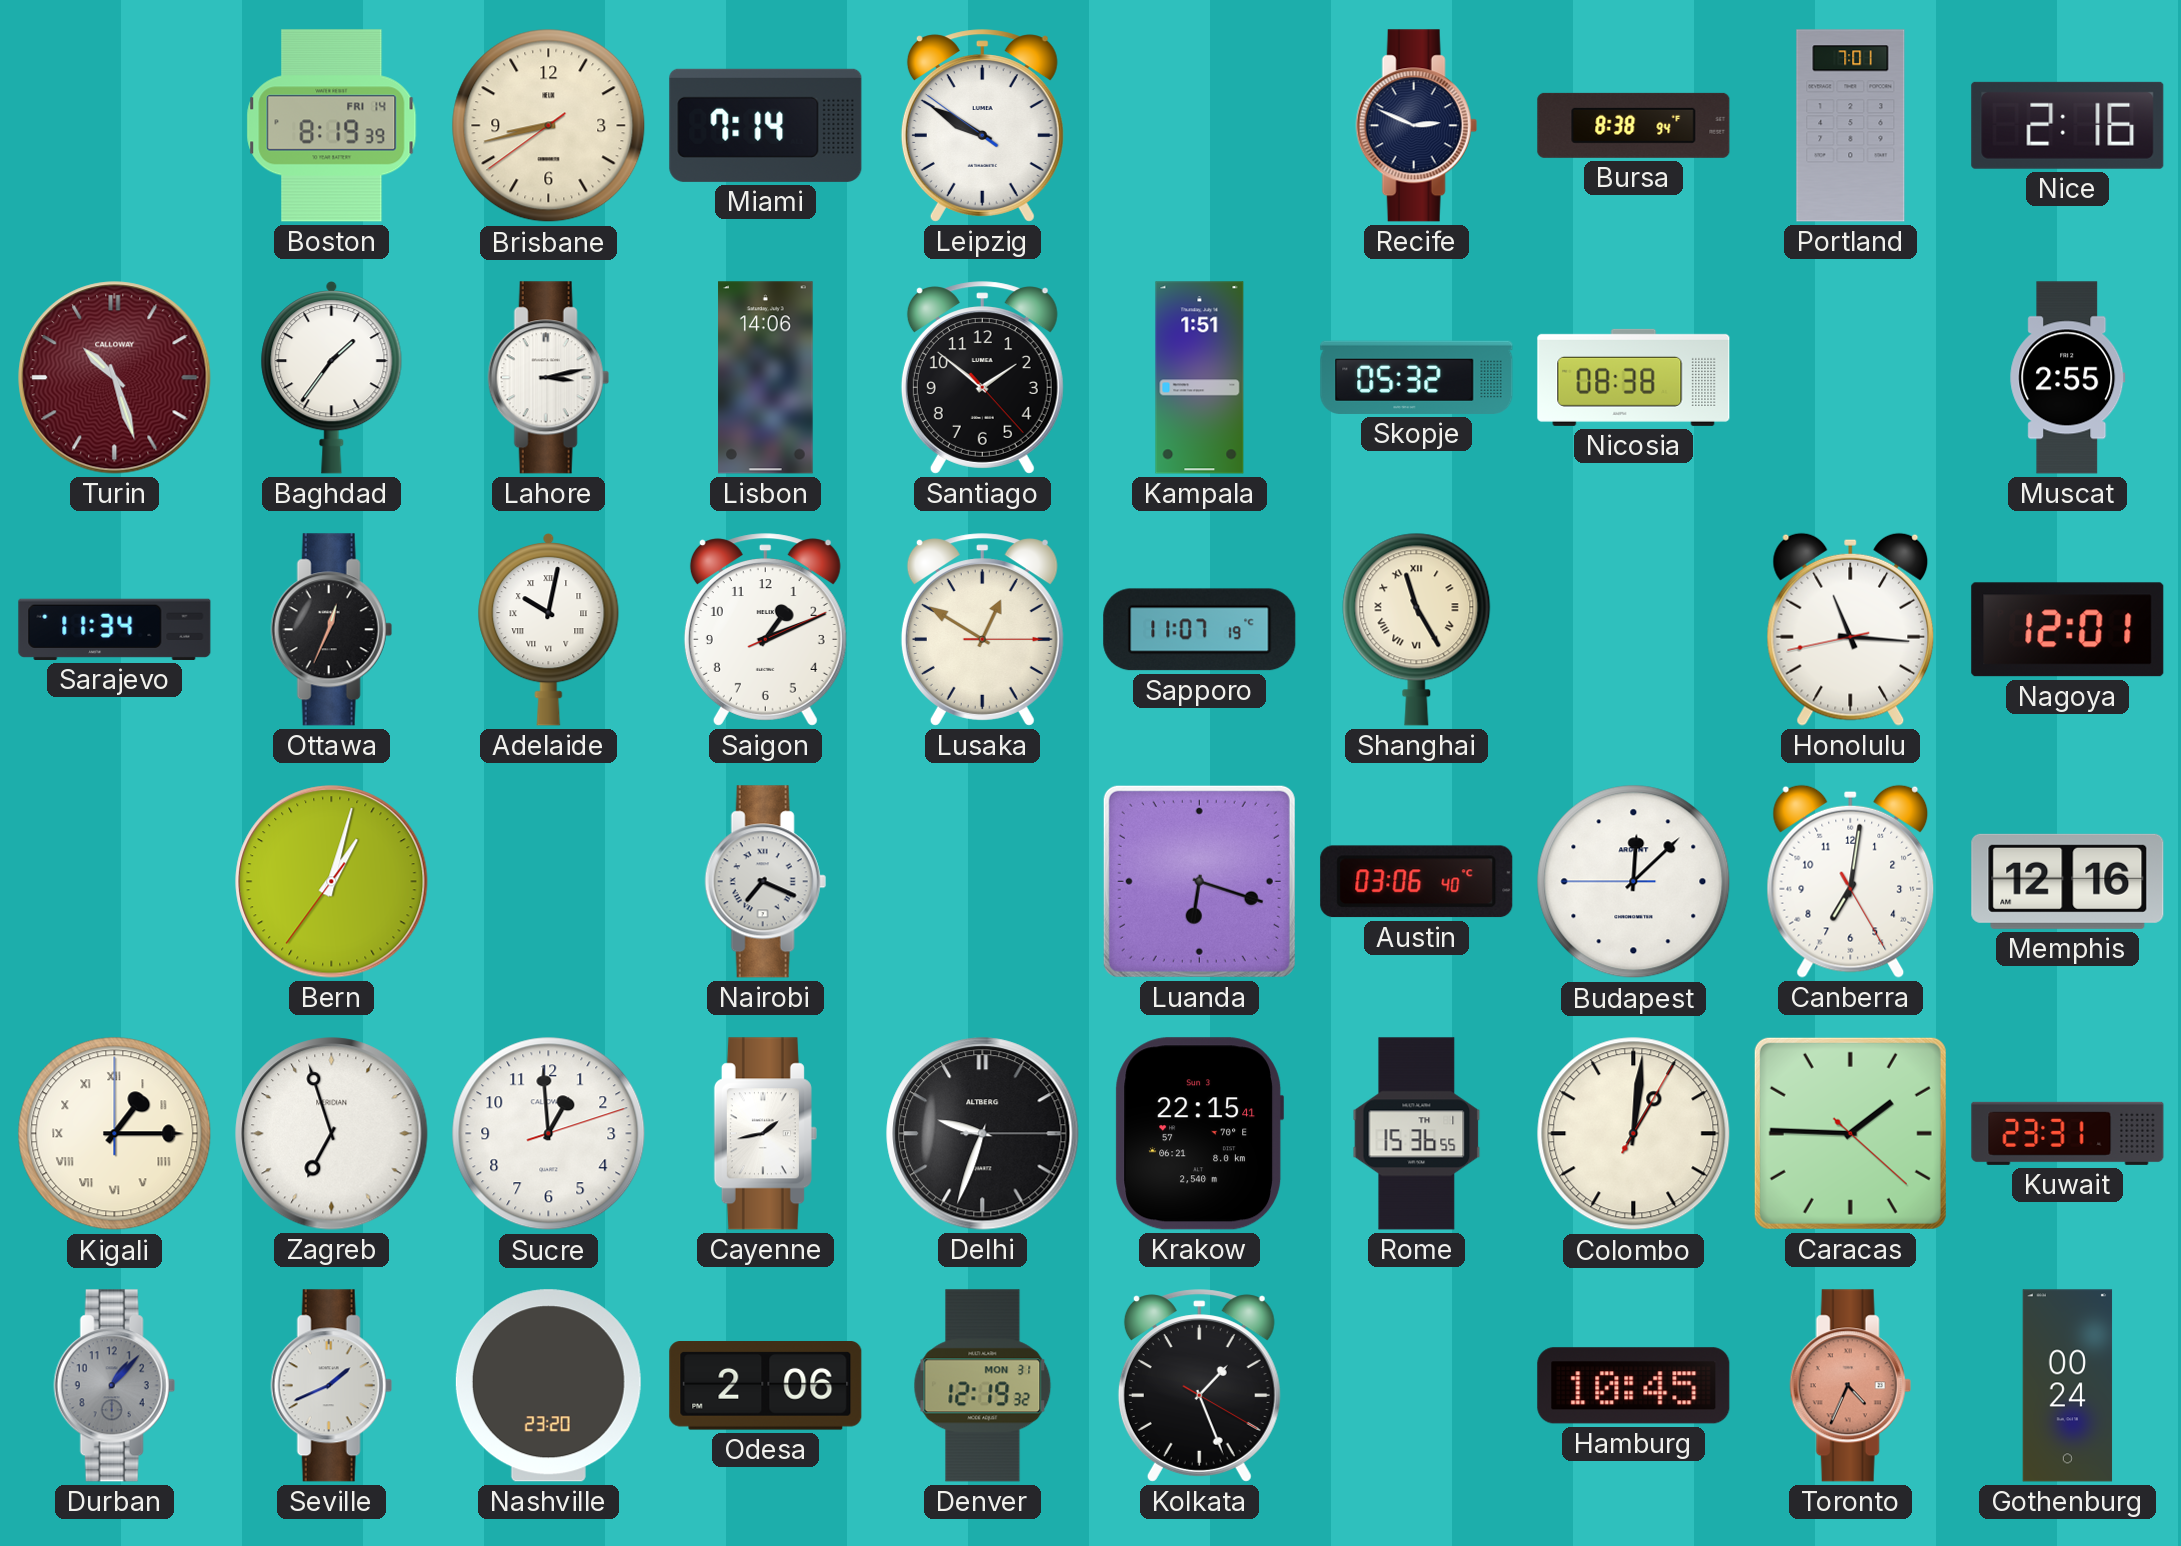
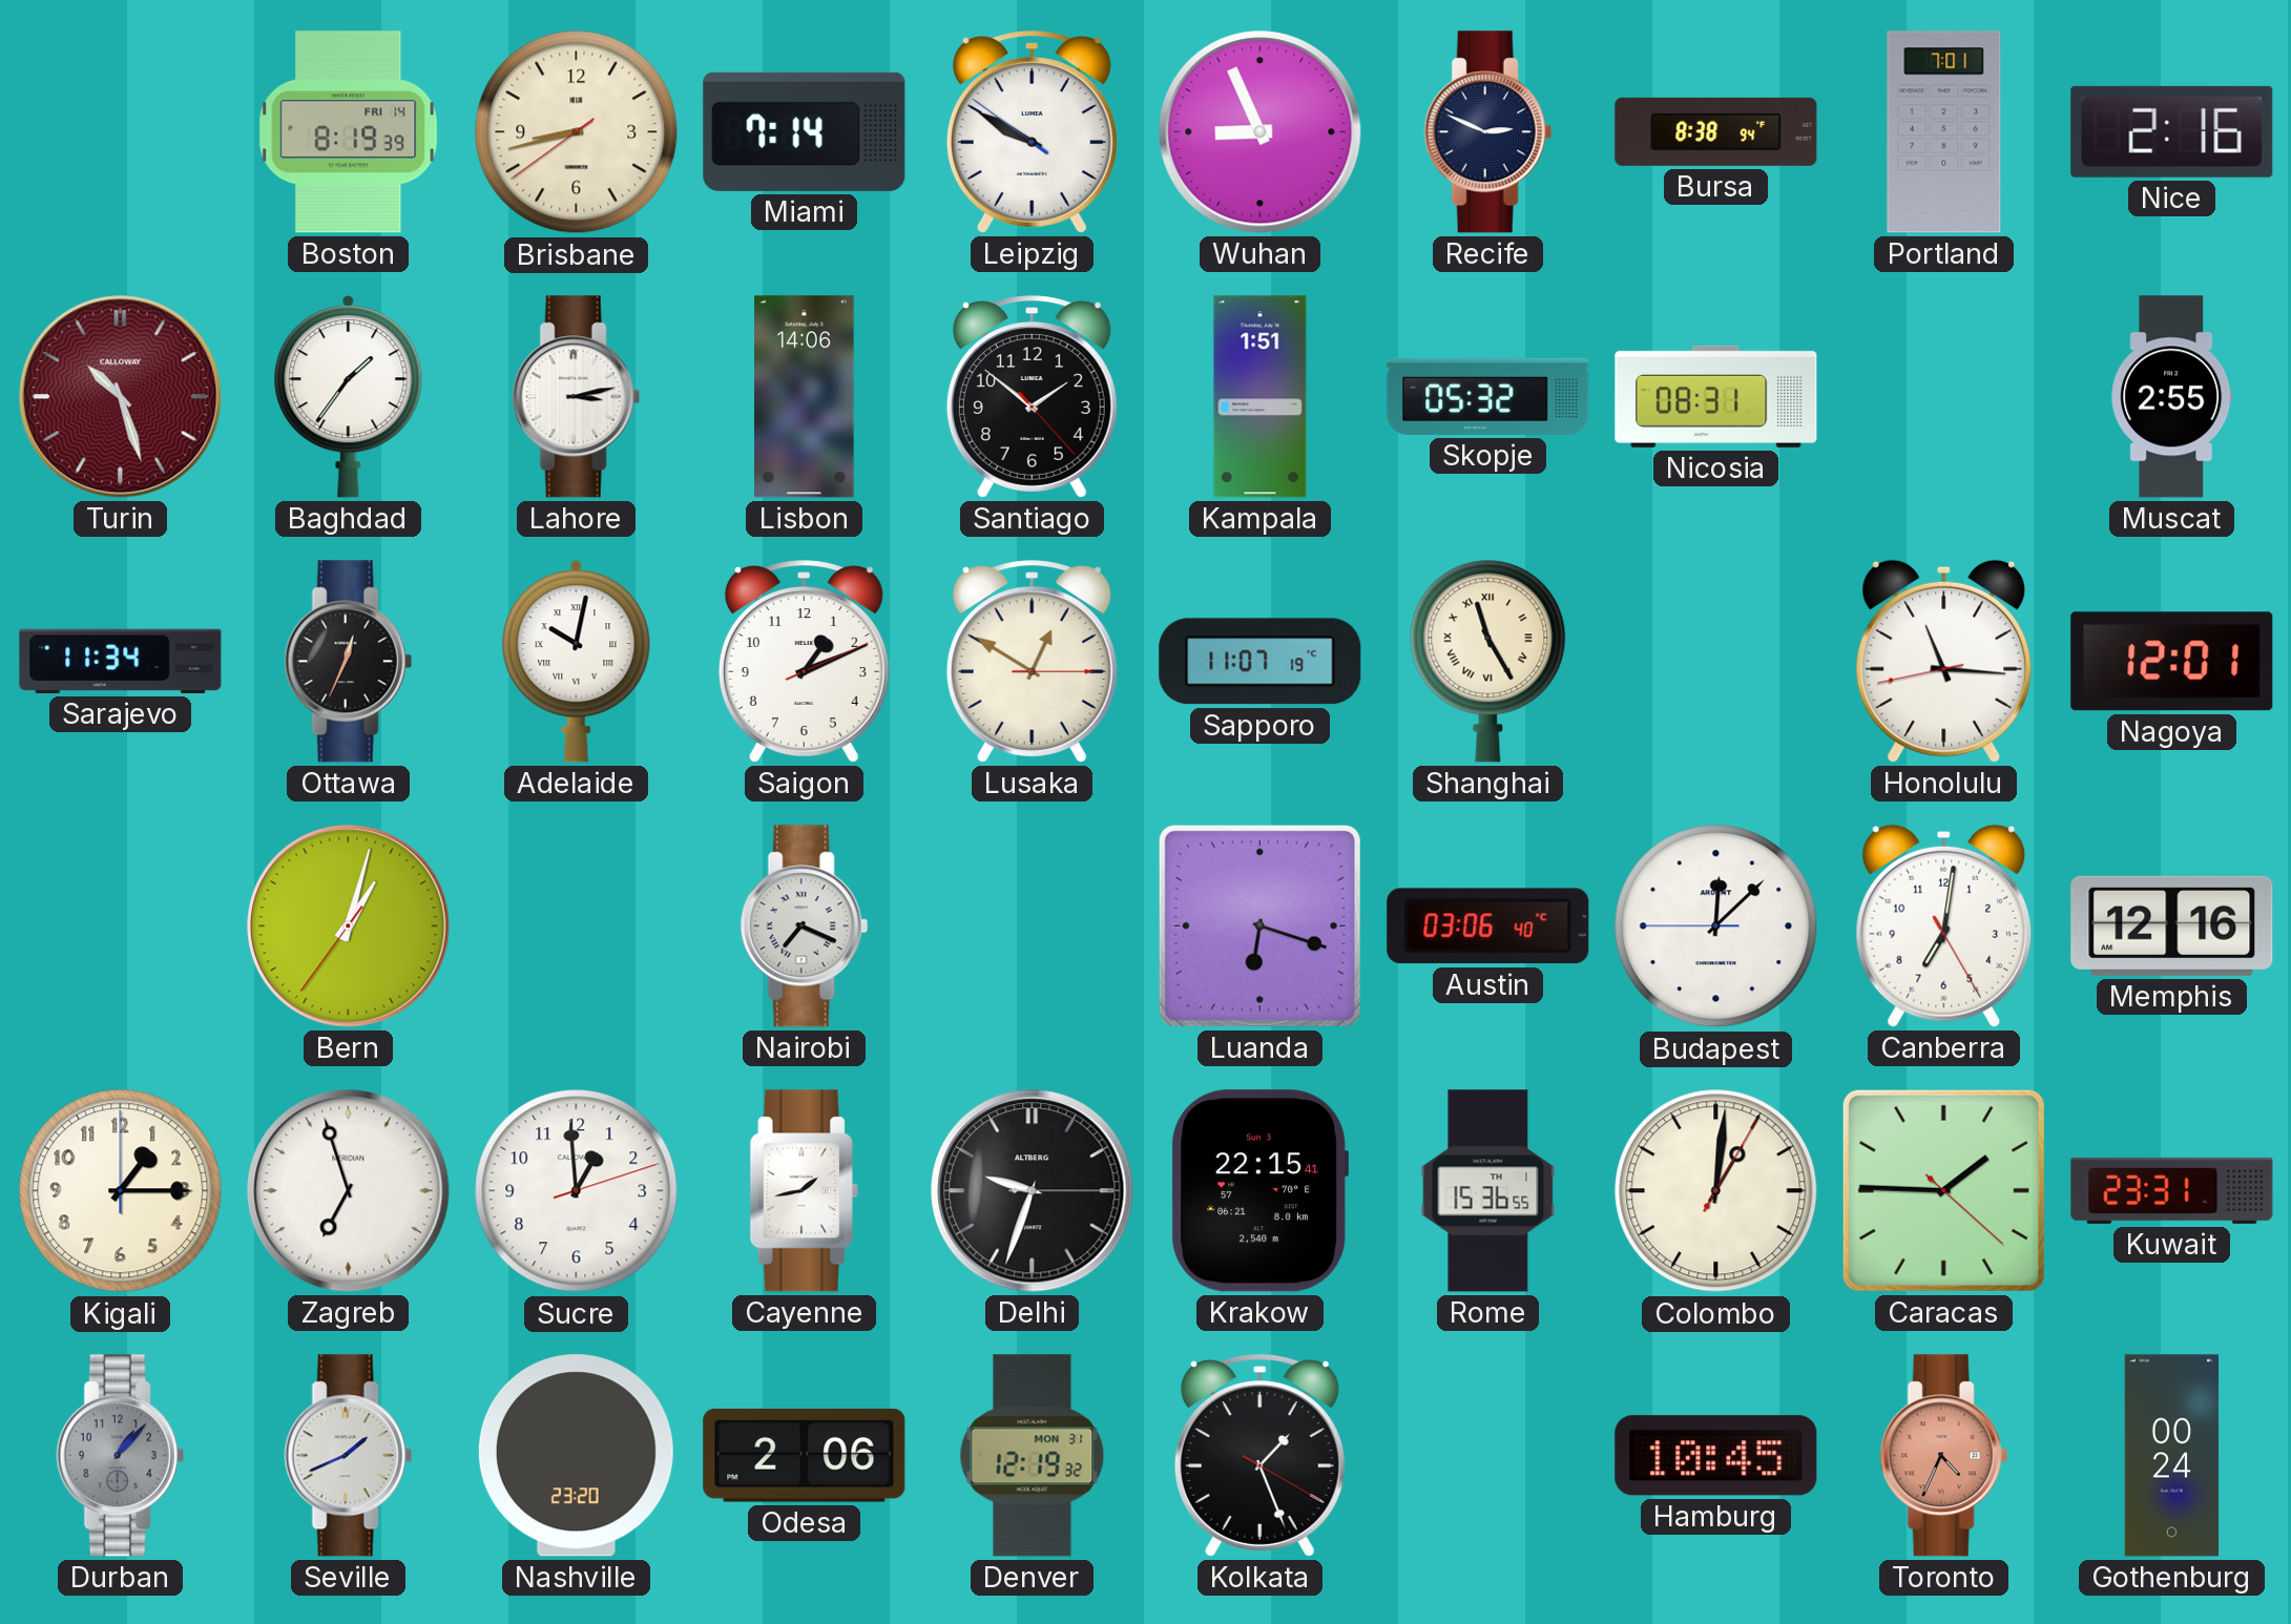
Wuhan: none -> 8:56 (1261, 132)
Nicosia: 08:38 -> 08:31 (1716, 396)
Kigali numerals: Roman -> Arabic (121, 1191)
